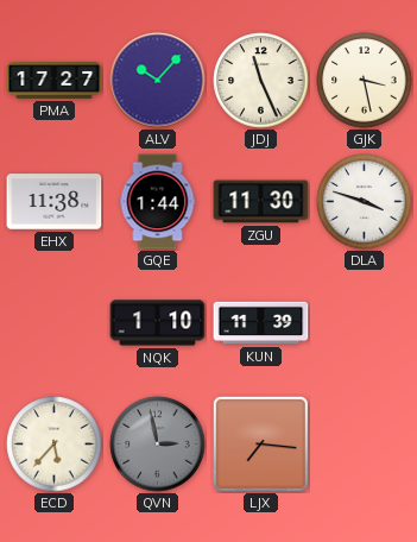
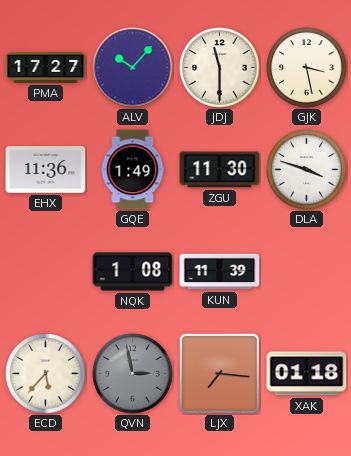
JDJ: 11:26 -> 11:30 (220, 68)
EHX: 11:38 -> 11:36 (46, 170)
GQE: 1:44 -> 1:49 (133, 170)
NQK: 1:10 -> 1:08 (133, 272)
XAK: none -> 01:18 (307, 374)
